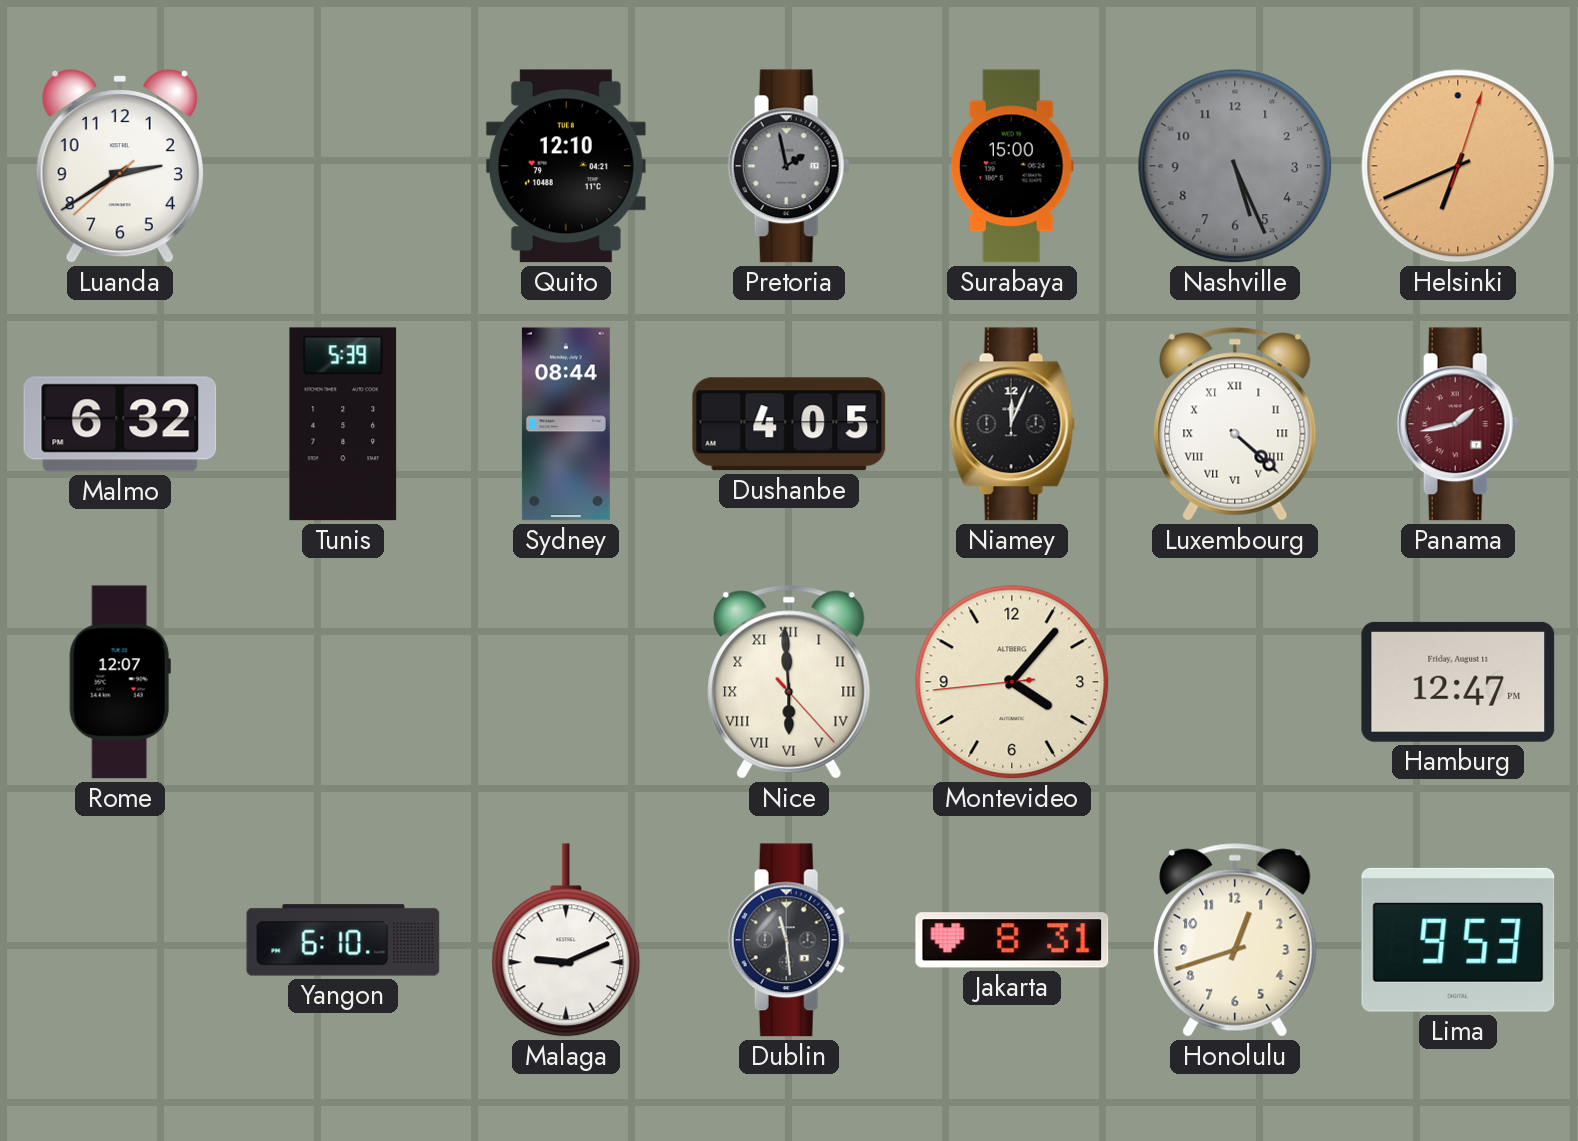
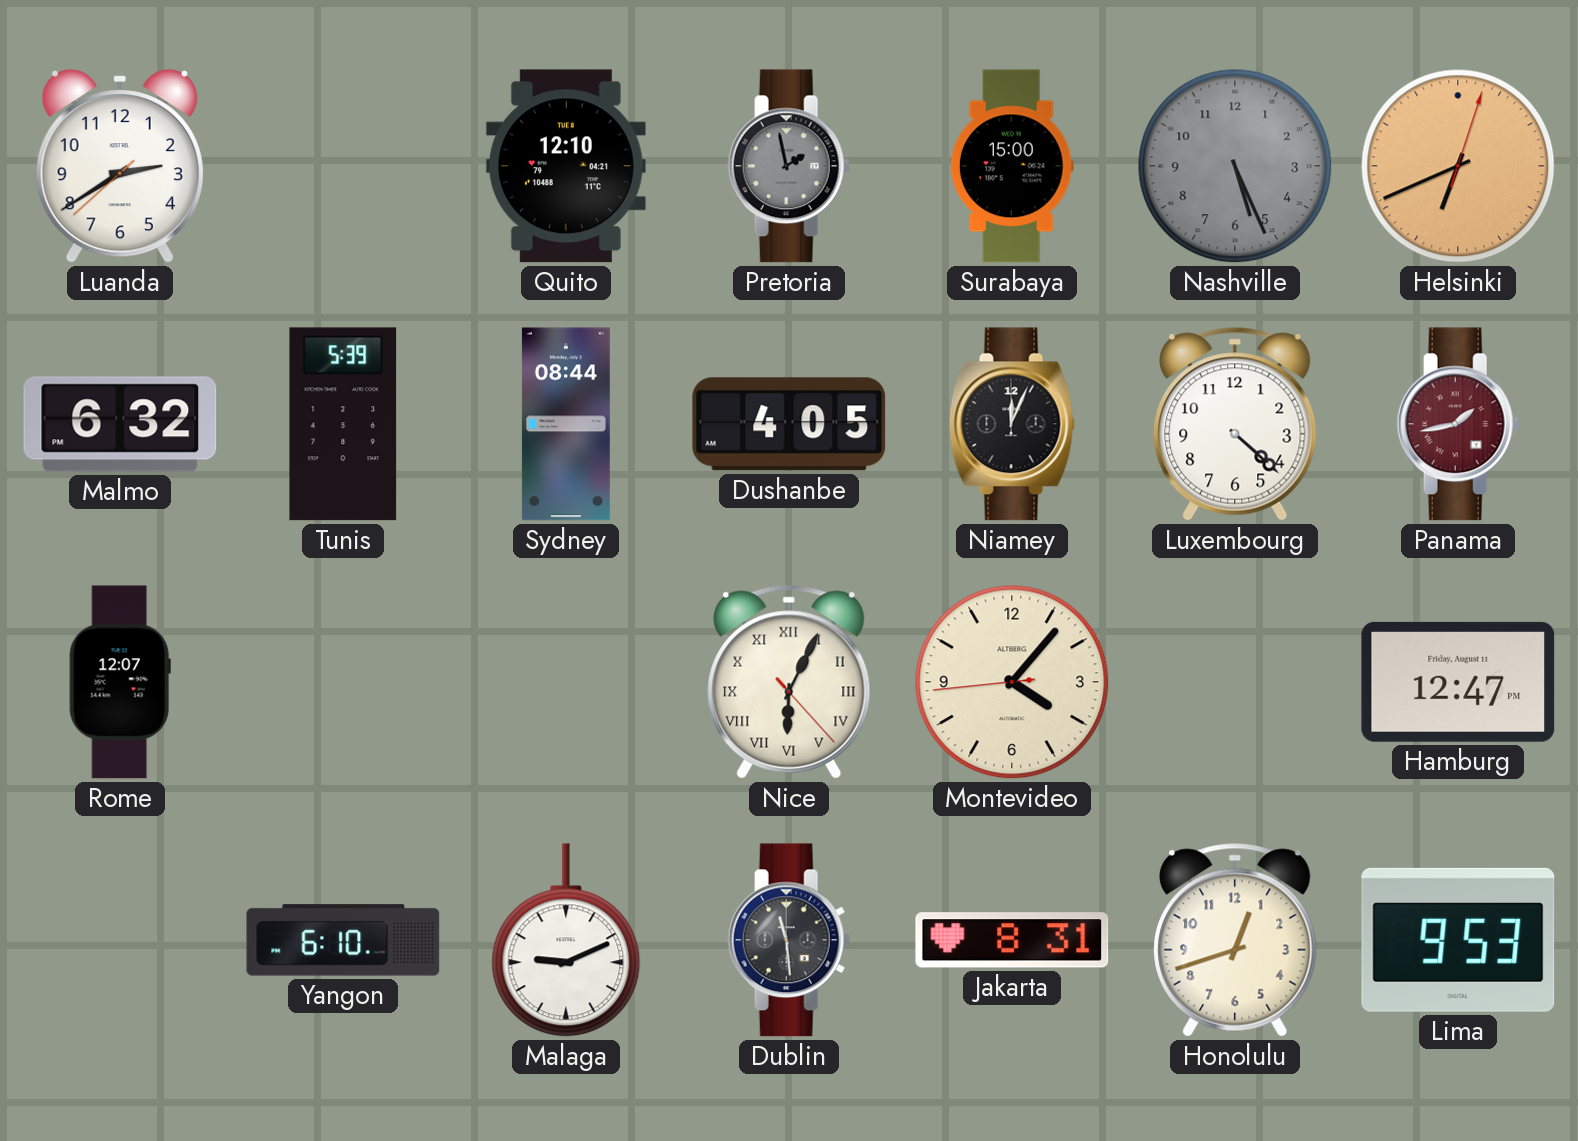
Luxembourg numerals: Roman -> Arabic (1235, 424)
Nice: 5:59 -> 6:04 (789, 682)
